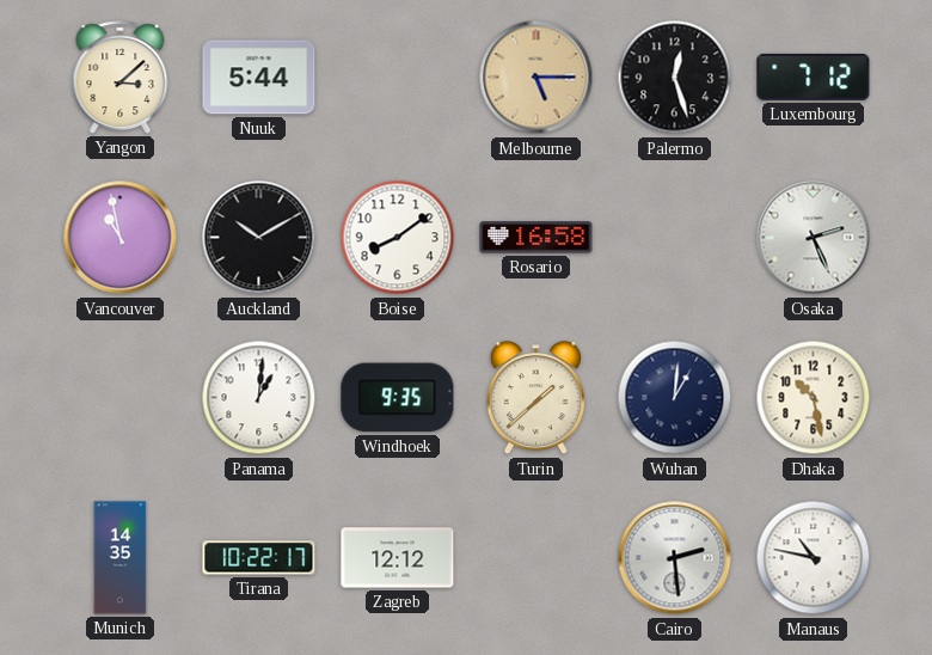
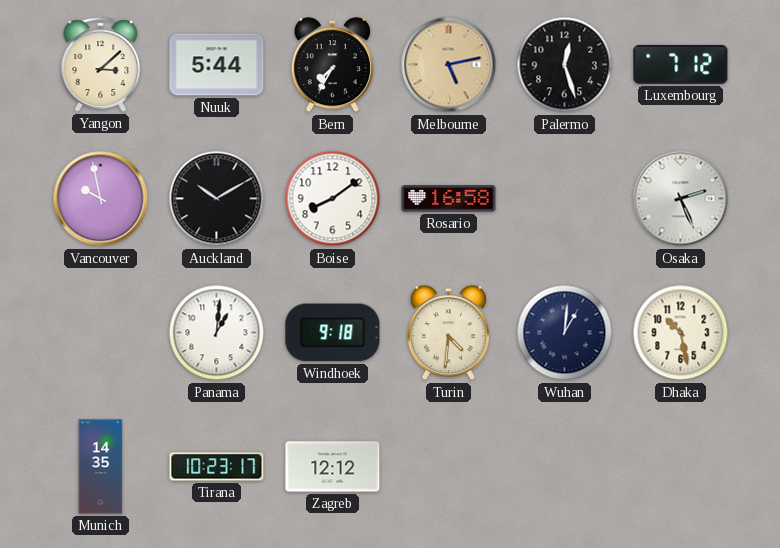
Bern: none -> 7:35 (332, 65)
Melbourne: 5:15 -> 5:13 (449, 65)
Vancouver: 10:58 -> 9:58 (101, 199)
Windhoek: 9:35 -> 9:18 (333, 333)
Turin: 1:38 -> 4:31 (448, 333)
Tirana: 10:22 -> 10:23 (217, 467)
Cairo: 2:29 -> none (675, 558)
Manaus: 10:47 -> none (814, 558)
